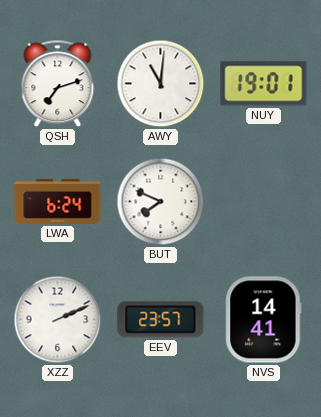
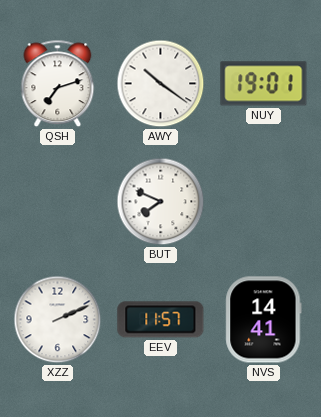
AWY: 11:01 -> 10:21 (161, 84)
LWA: 6:24 -> none (58, 201)
EEV: 23:57 -> 11:57 (161, 320)
